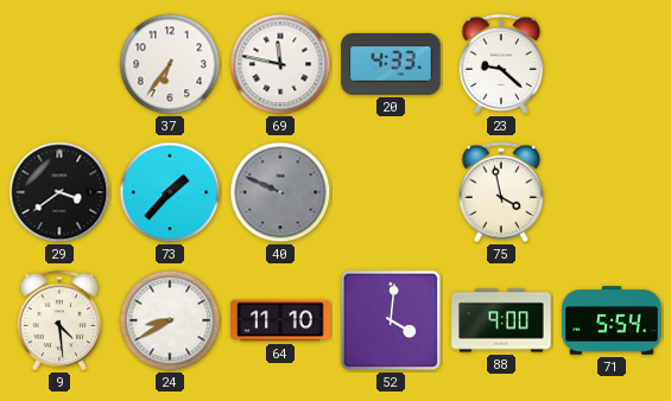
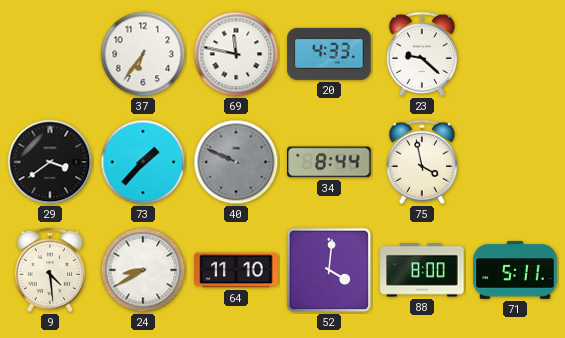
34: none -> 8:44 (329, 162)
88: 9:00 -> 8:00 (422, 270)
71: 5:54 -> 5:11 (515, 270)
